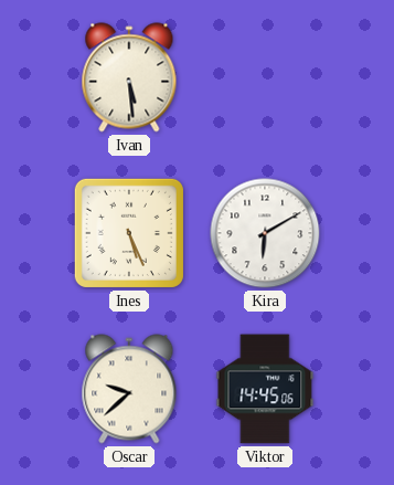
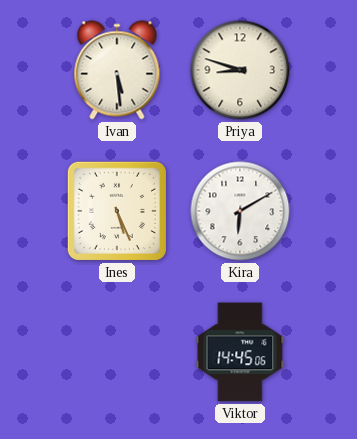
Priya: none -> 8:48 (240, 70)
Oscar: 9:38 -> none (129, 389)
